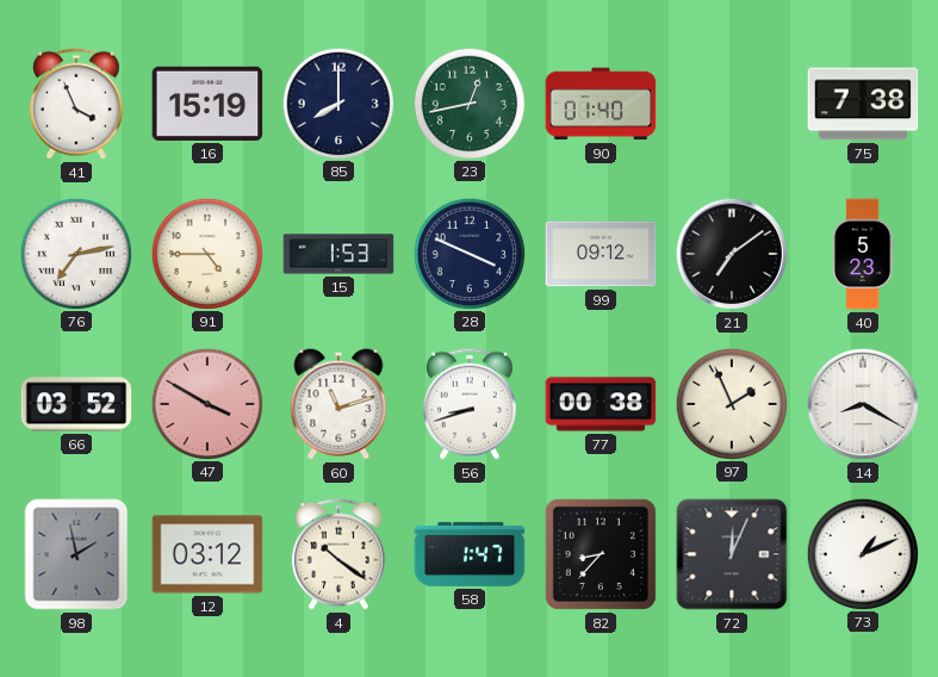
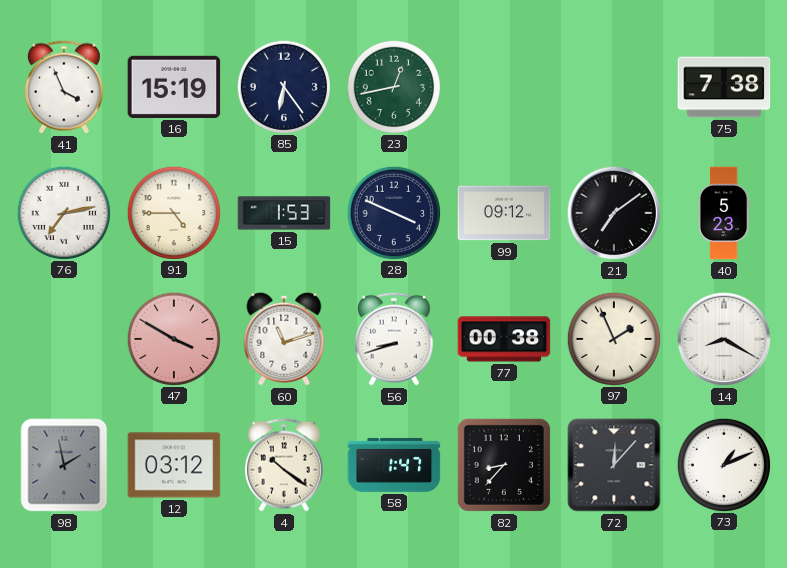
85: 8:00 -> 6:24 (283, 86)
90: 01:40 -> none (601, 104)
66: 03:52 -> none (76, 404)
72: 12:04 -> 12:07 (614, 465)
